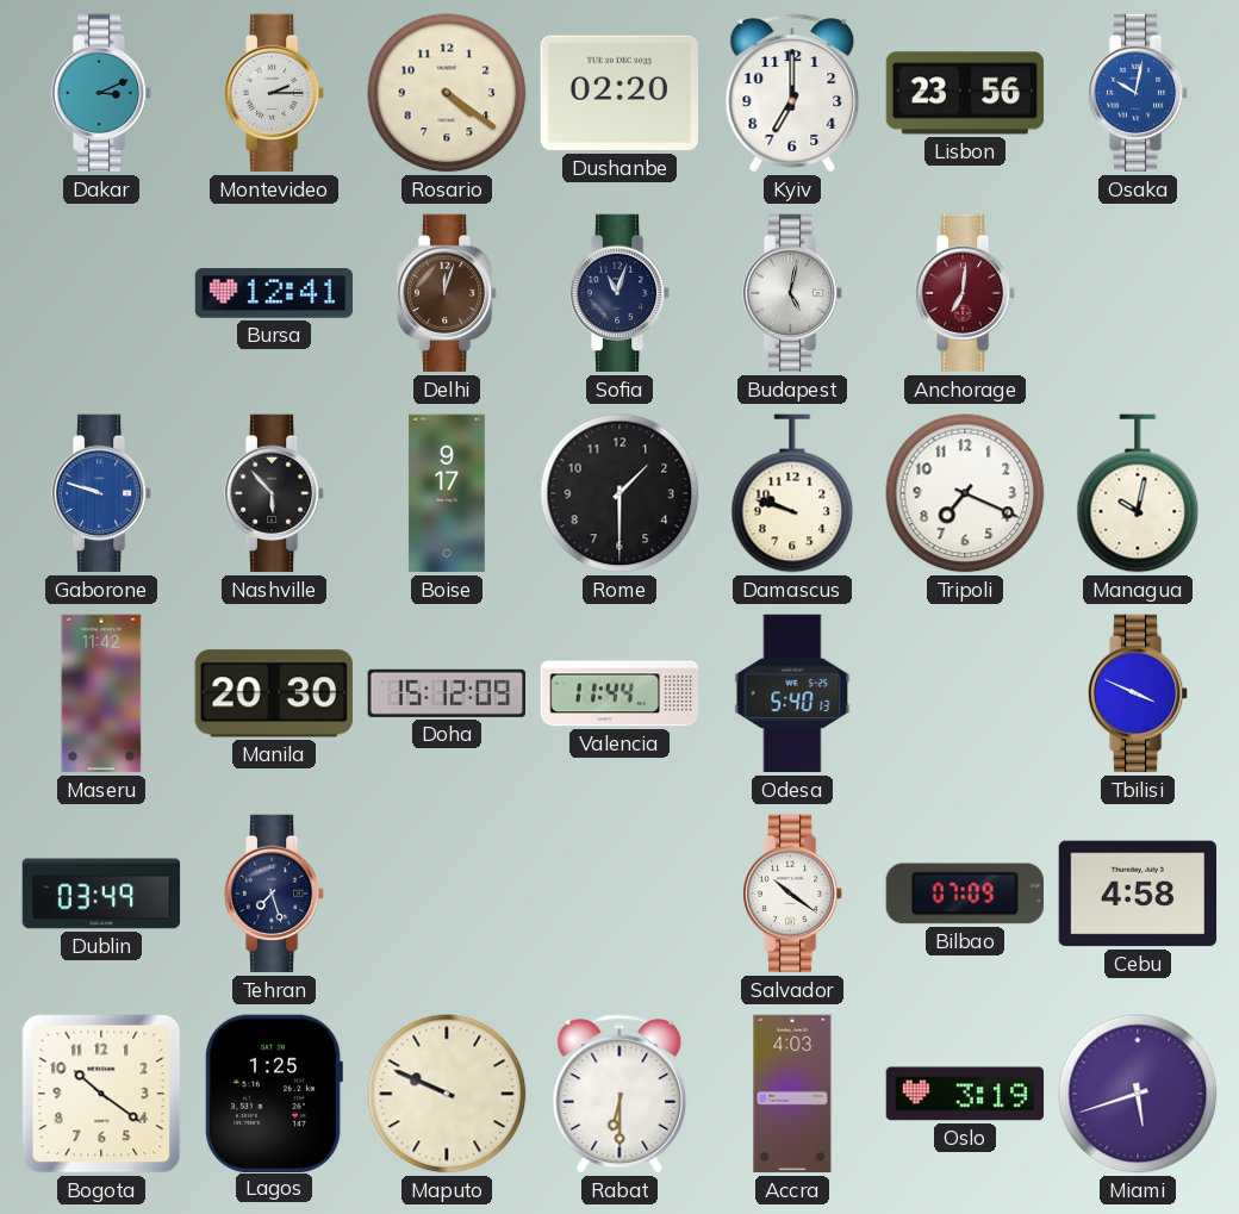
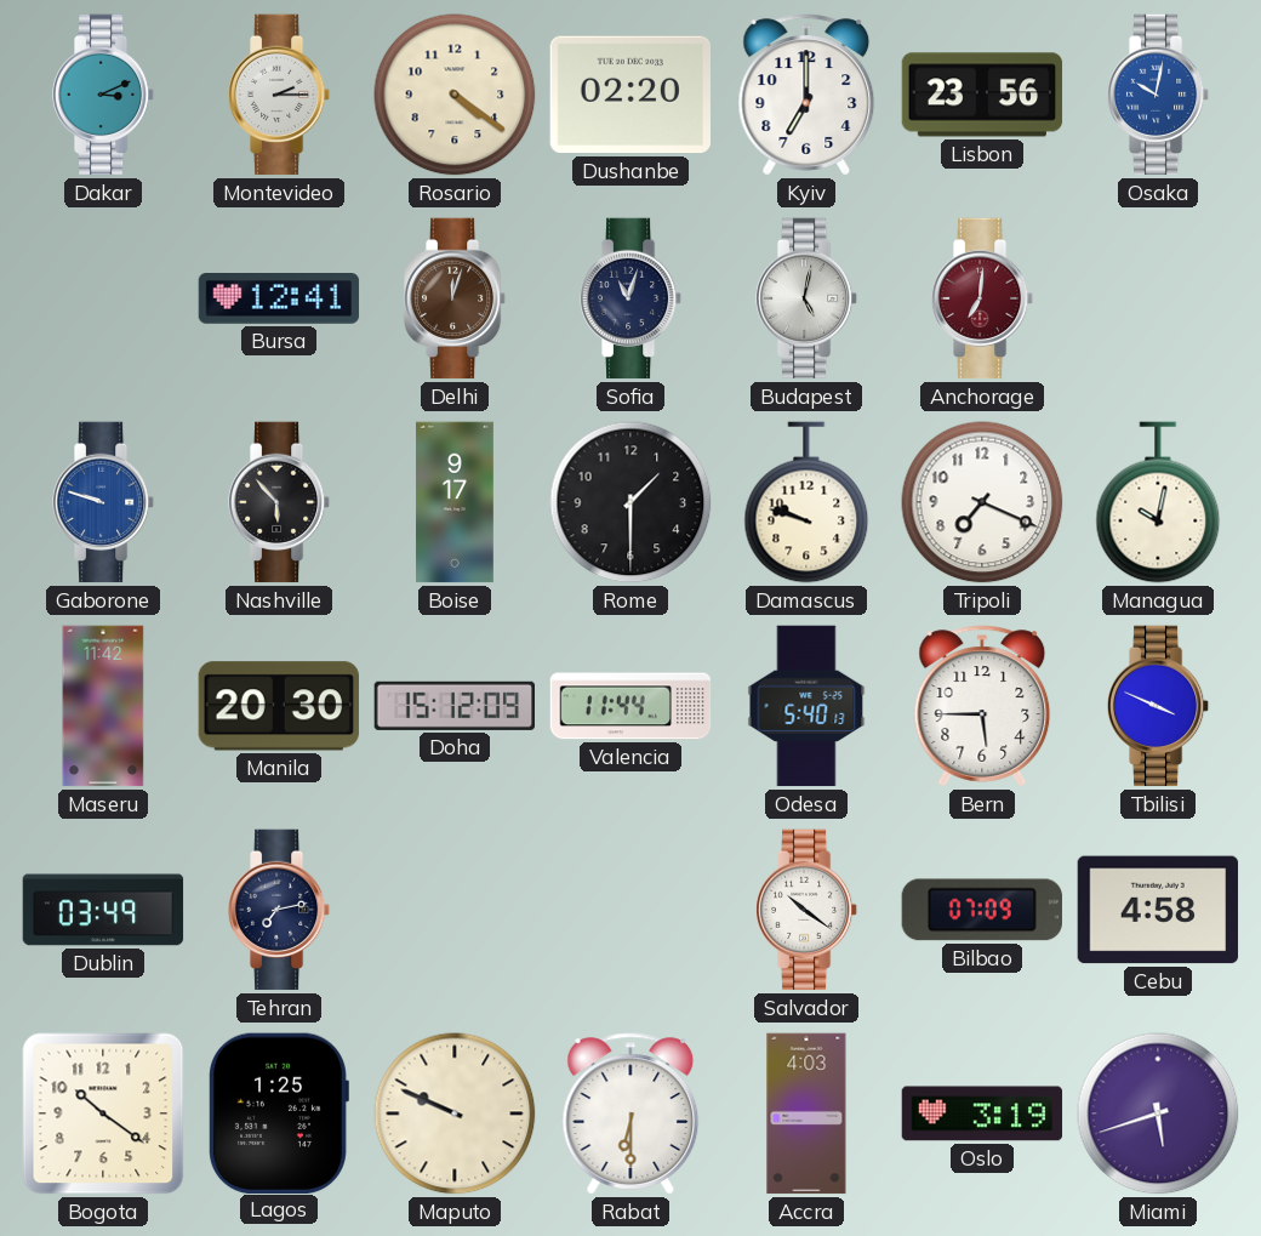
Bern: none -> 5:45 (982, 706)
Tehran: 7:27 -> 7:13 (279, 910)
